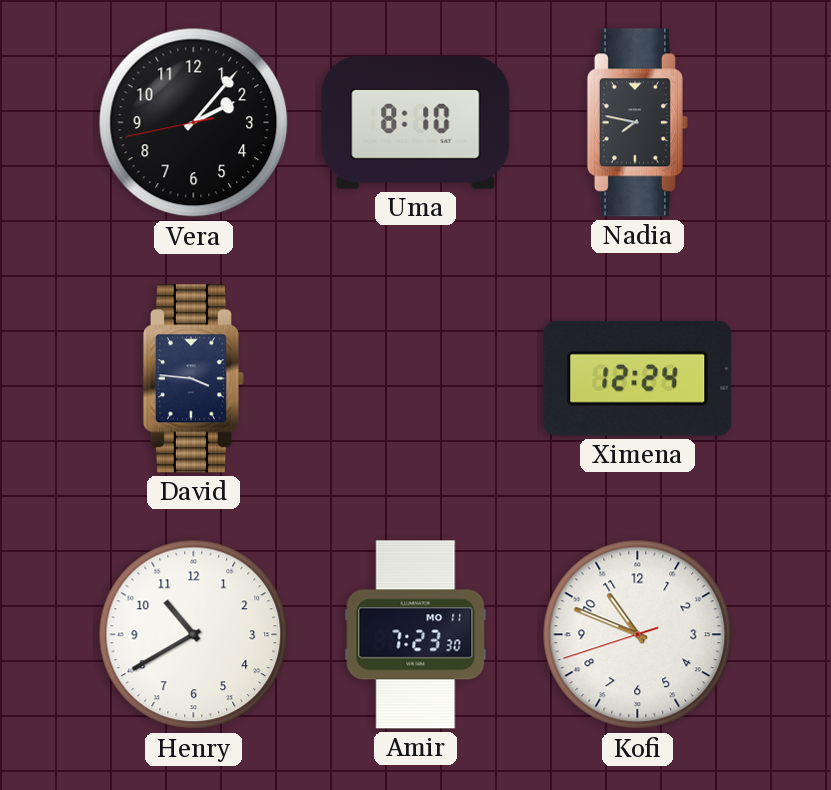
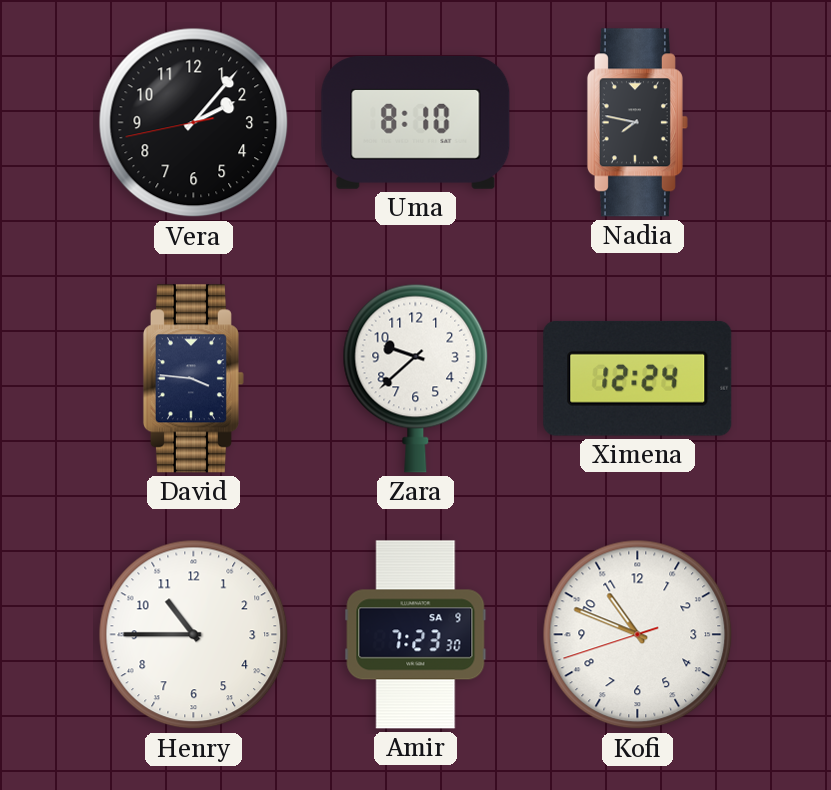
Zara: none -> 9:38 (416, 378)
Henry: 10:40 -> 10:45 (194, 635)
Amir date: MO 11 -> SA 9 (416, 635)
